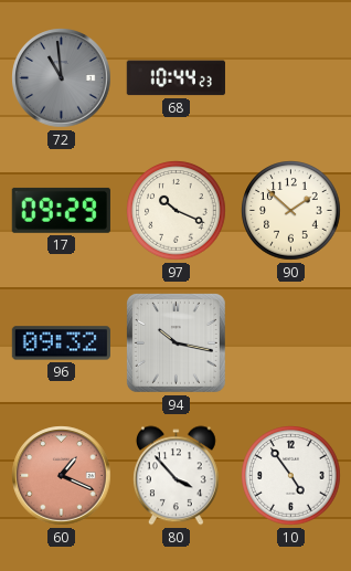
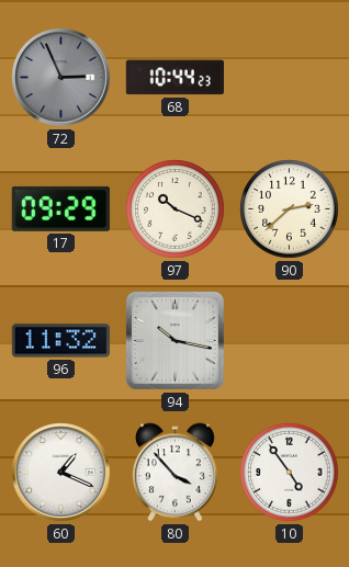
72: 10:59 -> 2:56 (61, 78)
90: 1:52 -> 2:38 (290, 209)
96: 09:32 -> 11:32 (60, 341)
60 dial: salmon -> white (61, 473)
